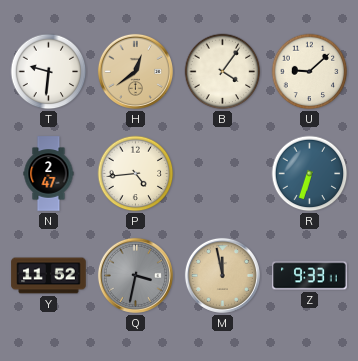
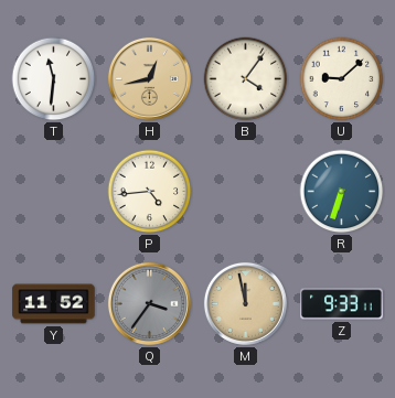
T: 9:31 -> 11:31 (54, 79)
H: 12:39 -> 12:43 (149, 78)
N: 2:47 -> none (49, 174)
Q: 3:32 -> 3:36 (149, 303)
